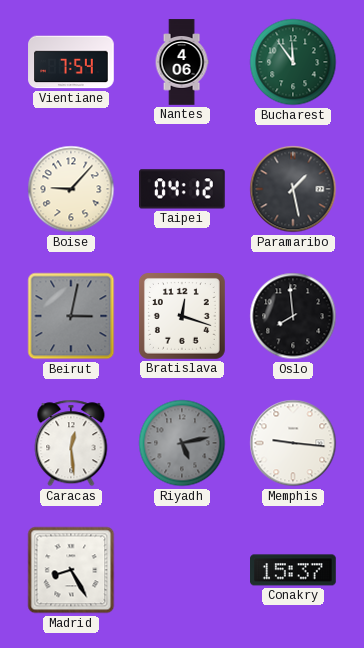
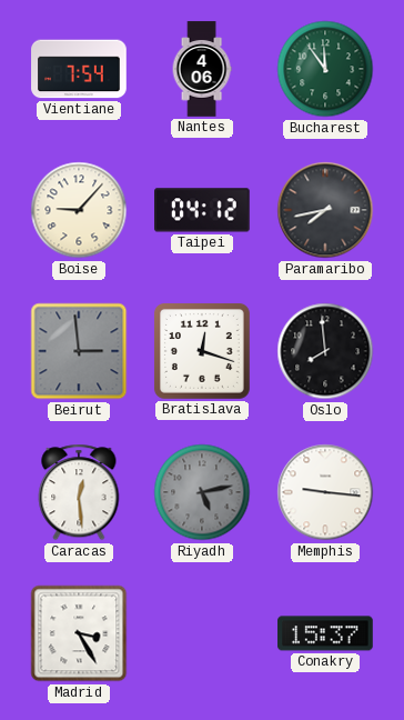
Paramaribo: 1:28 -> 7:43 (325, 210)
Beirut: 3:02 -> 2:59 (79, 351)
Madrid: 8:25 -> 3:25 (79, 633)
